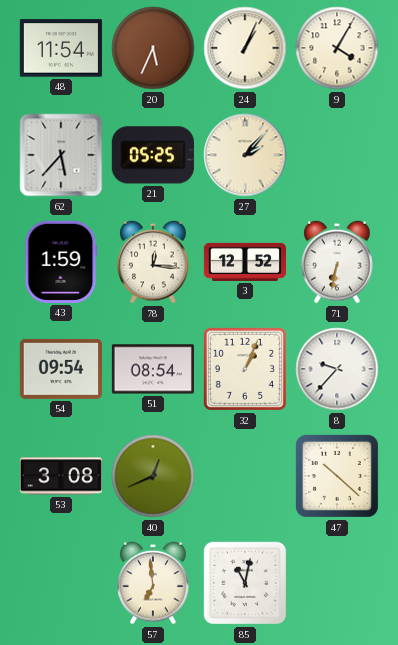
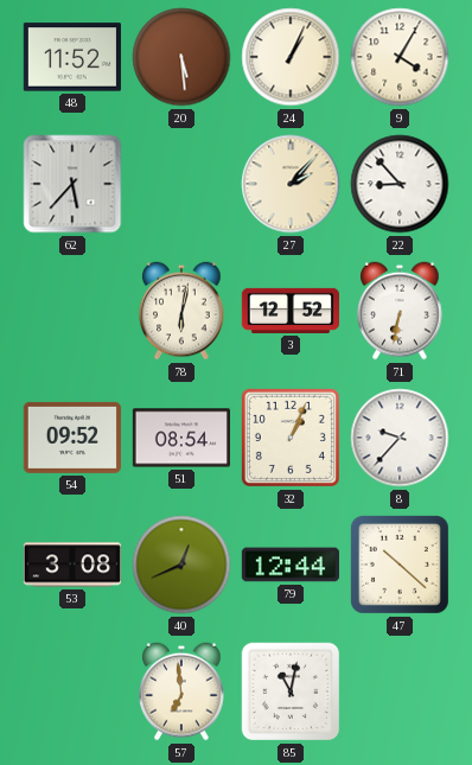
48: 11:54 -> 11:52 (72, 57)
20: 5:34 -> 5:29 (181, 57)
21: 05:25 -> none (153, 155)
22: none -> 8:53 (400, 184)
43: 1:59 -> none (61, 262)
78: 12:16 -> 6:02 (181, 311)
54: 09:54 -> 09:52 (72, 438)
79: none -> 12:44 (291, 565)
